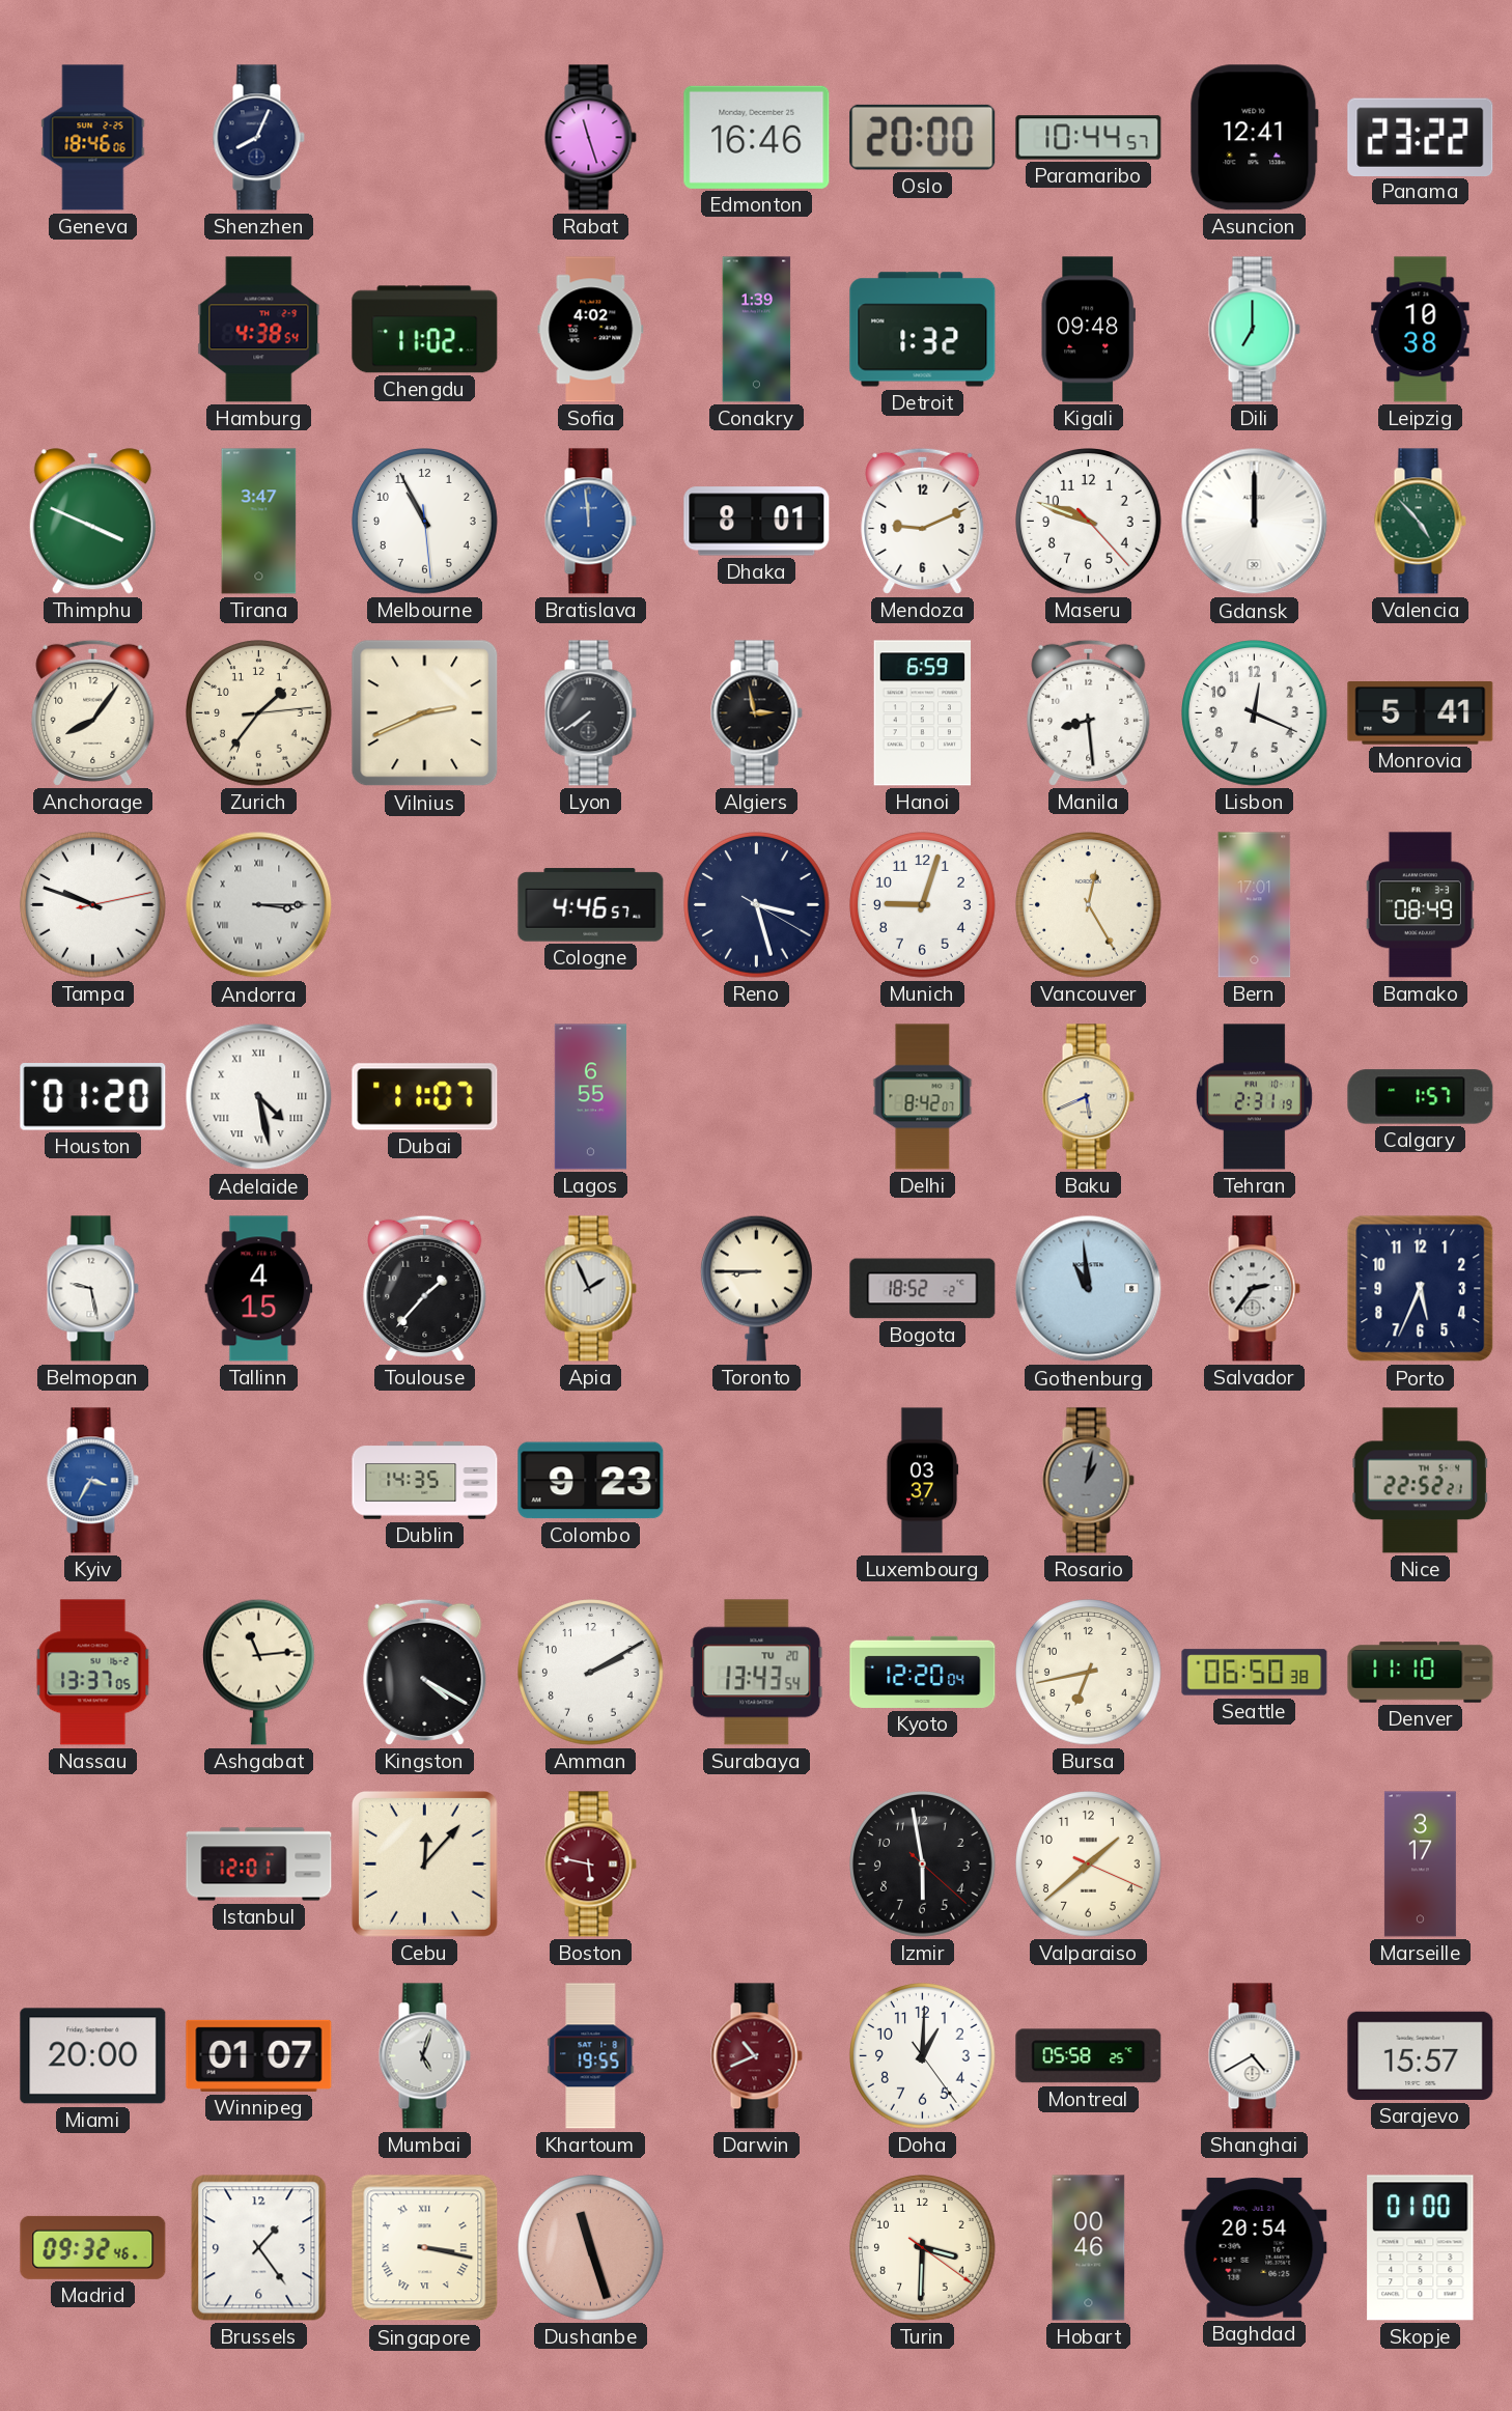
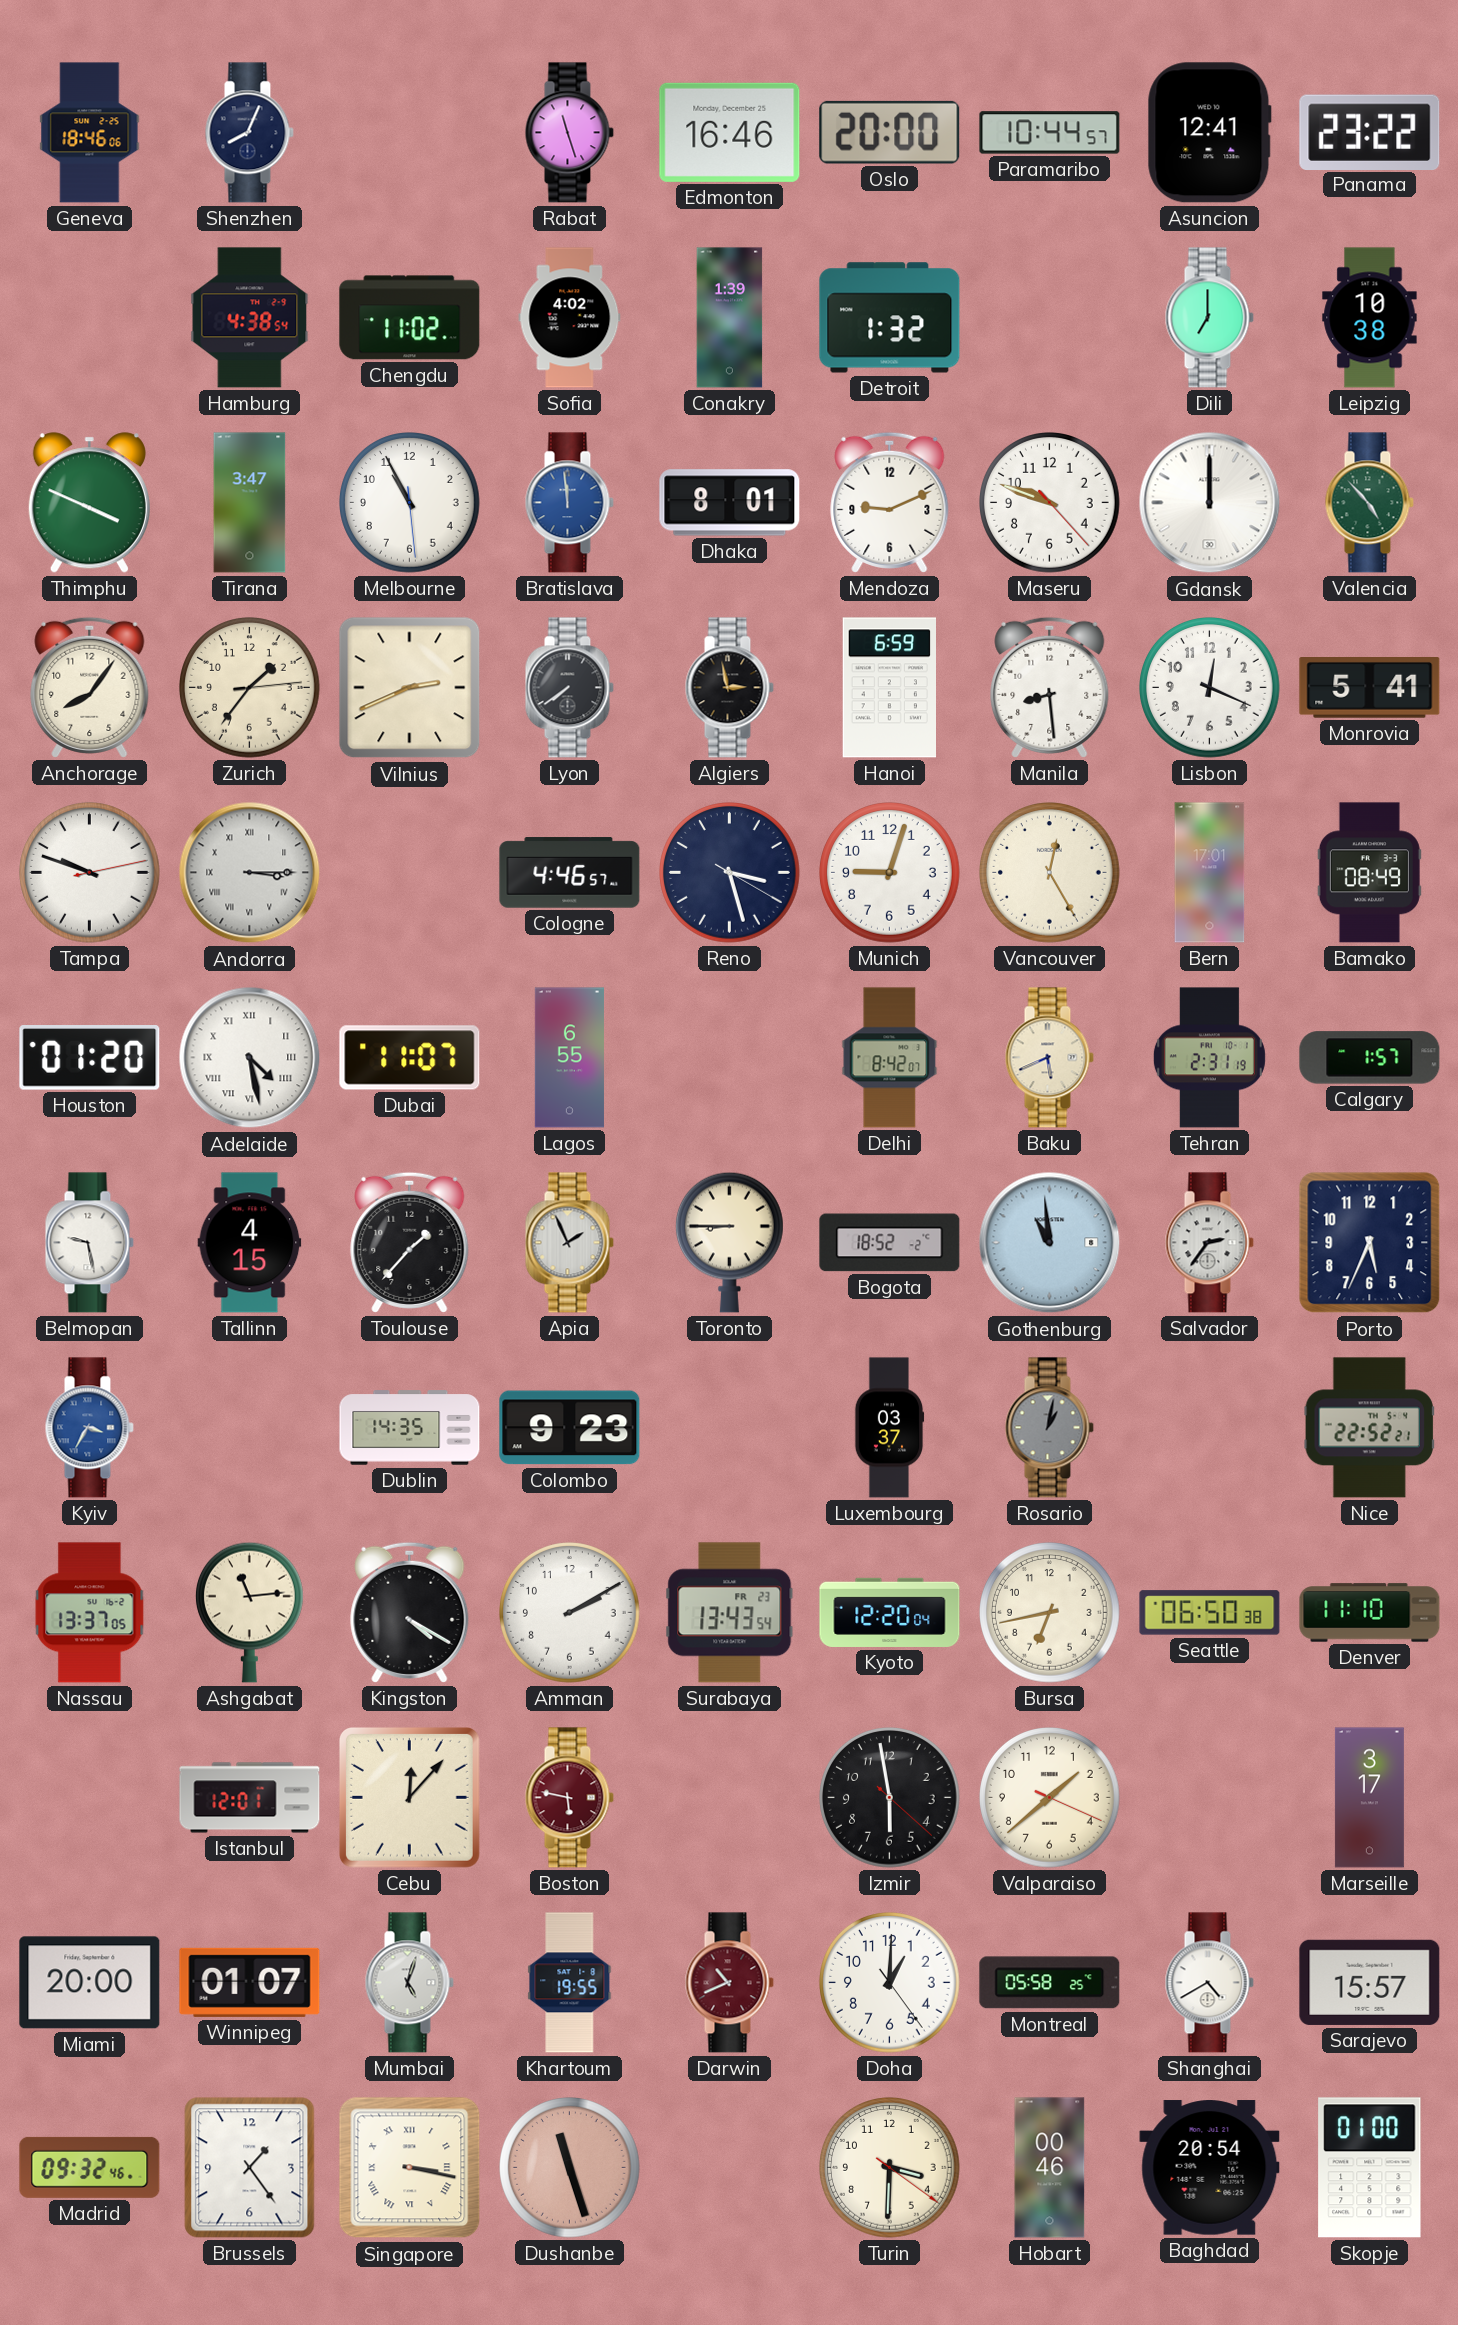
Kigali: 09:48 -> none (1088, 330)
Surabaya date: TU 20 -> FR 23 (730, 1613)
